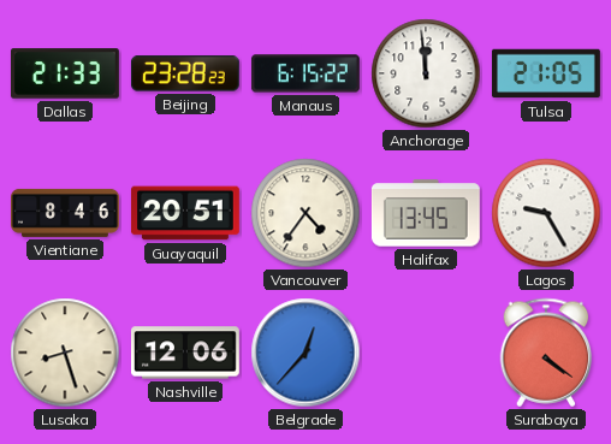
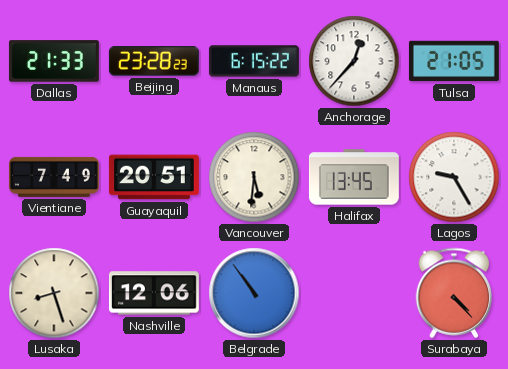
Anchorage: 11:59 -> 12:37 (354, 61)
Vientiane: 8:46 -> 7:49 (55, 177)
Vancouver: 4:36 -> 5:31 (254, 177)
Belgrade: 12:37 -> 10:54 (254, 293)
Surabaya: 4:21 -> 4:23 (454, 293)
